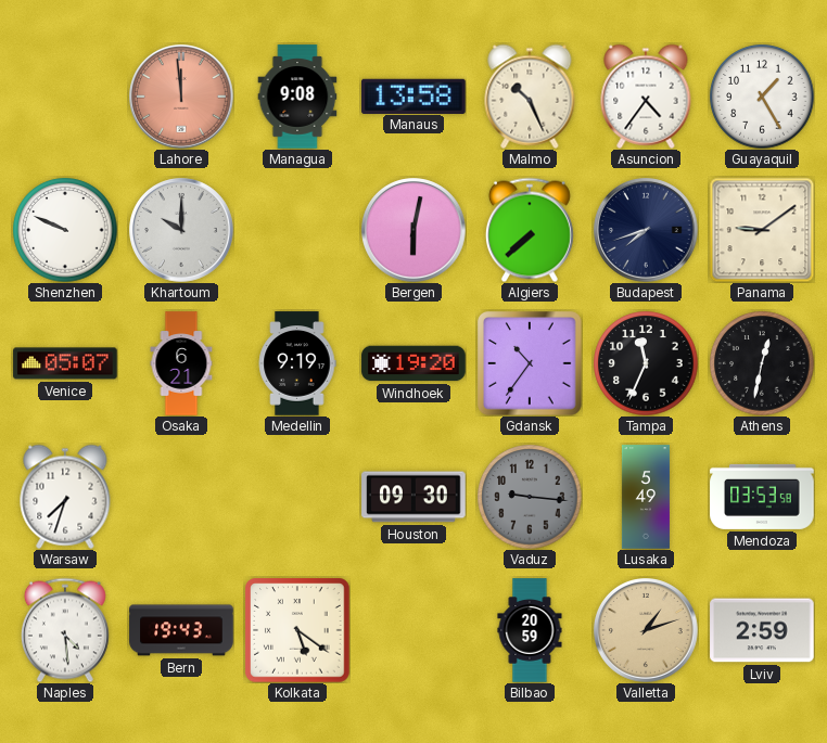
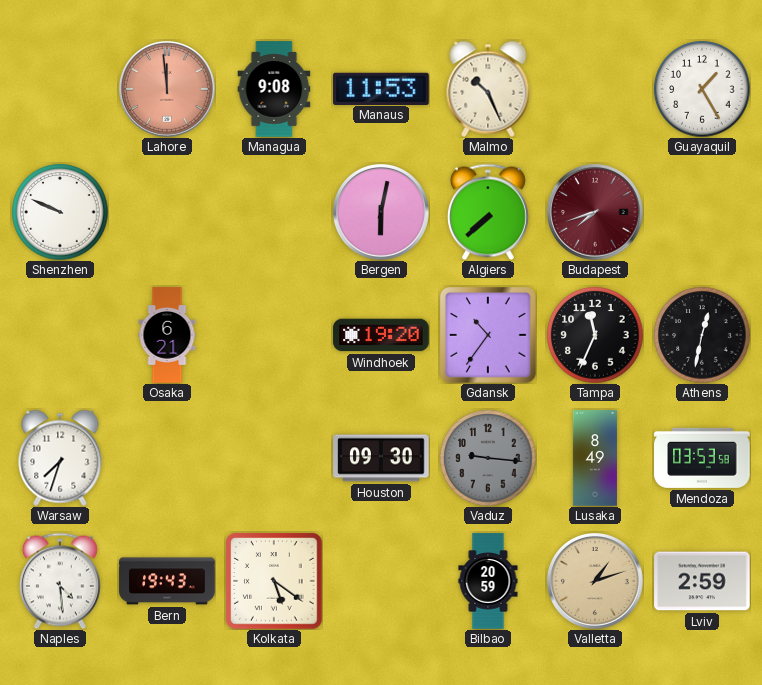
Manaus: 13:58 -> 11:53 (381, 88)
Asuncion: 4:36 -> none (646, 97)
Khartoum: 10:00 -> none (182, 231)
Budapest dial: navy -> burgundy (596, 213)
Panama: 9:09 -> none (762, 230)
Venice: 05:07 -> none (65, 363)
Medellin: 9:19 -> none (297, 363)
Lusaka: 5:49 -> 8:49 (595, 458)
